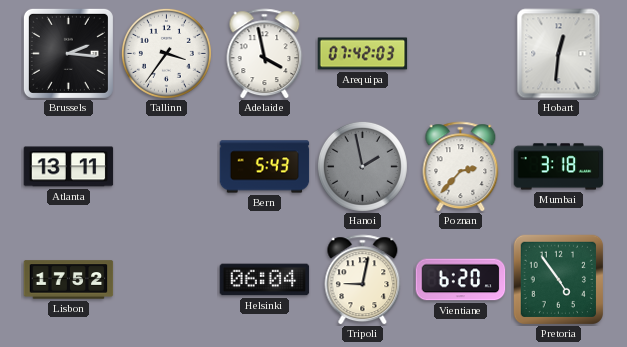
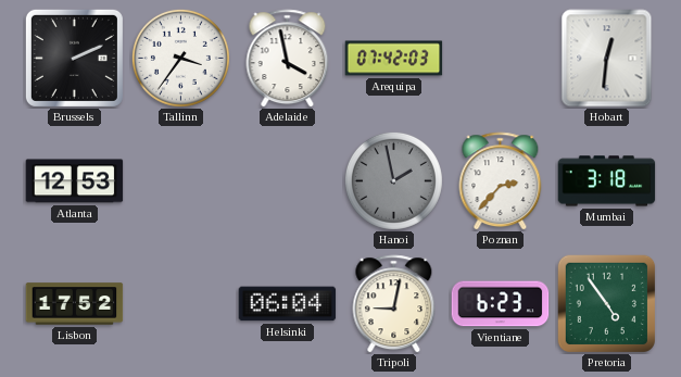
Brussels: 2:16 -> 2:11 (74, 58)
Atlanta: 13:11 -> 12:53 (75, 181)
Bern: 5:43 -> none (265, 167)
Vientiane: 6:20 -> 6:23 (501, 304)
